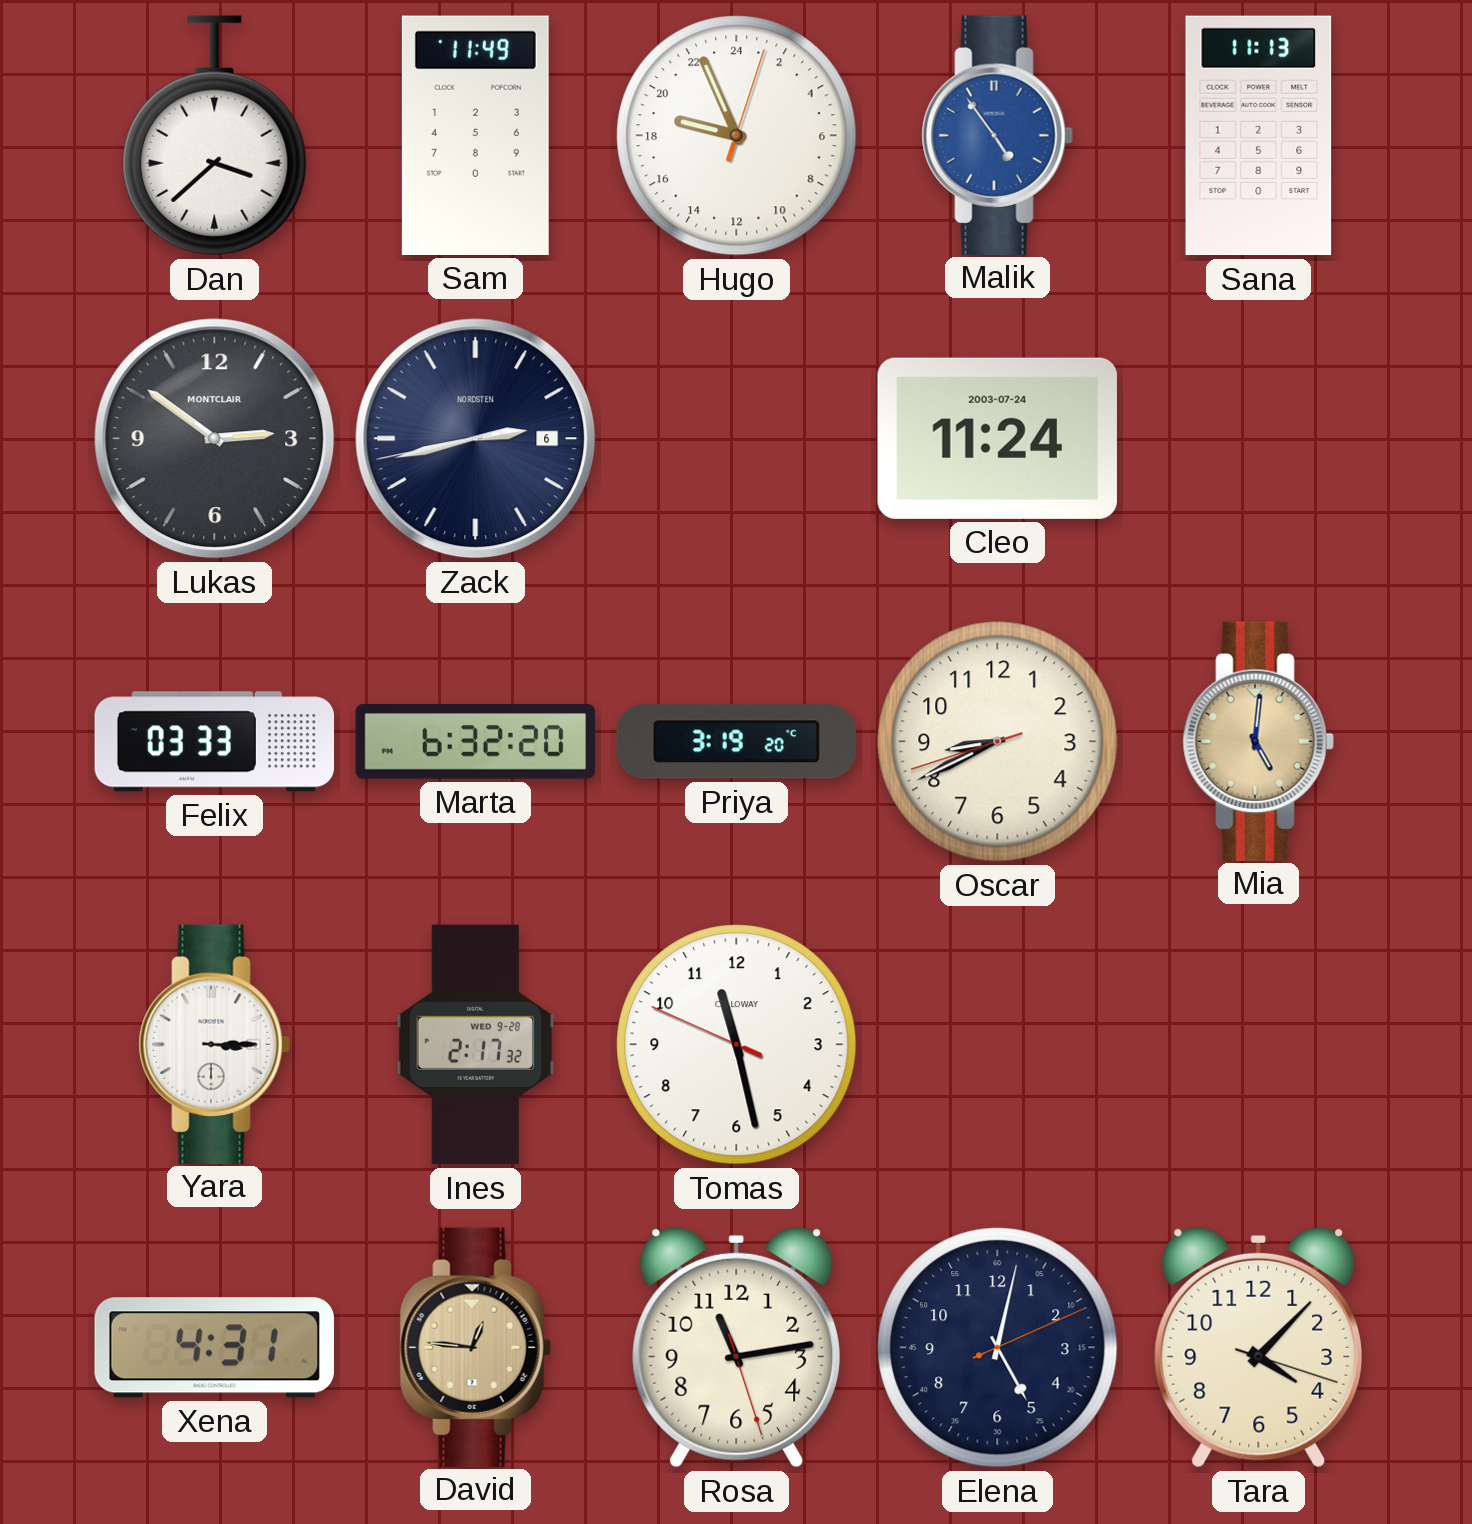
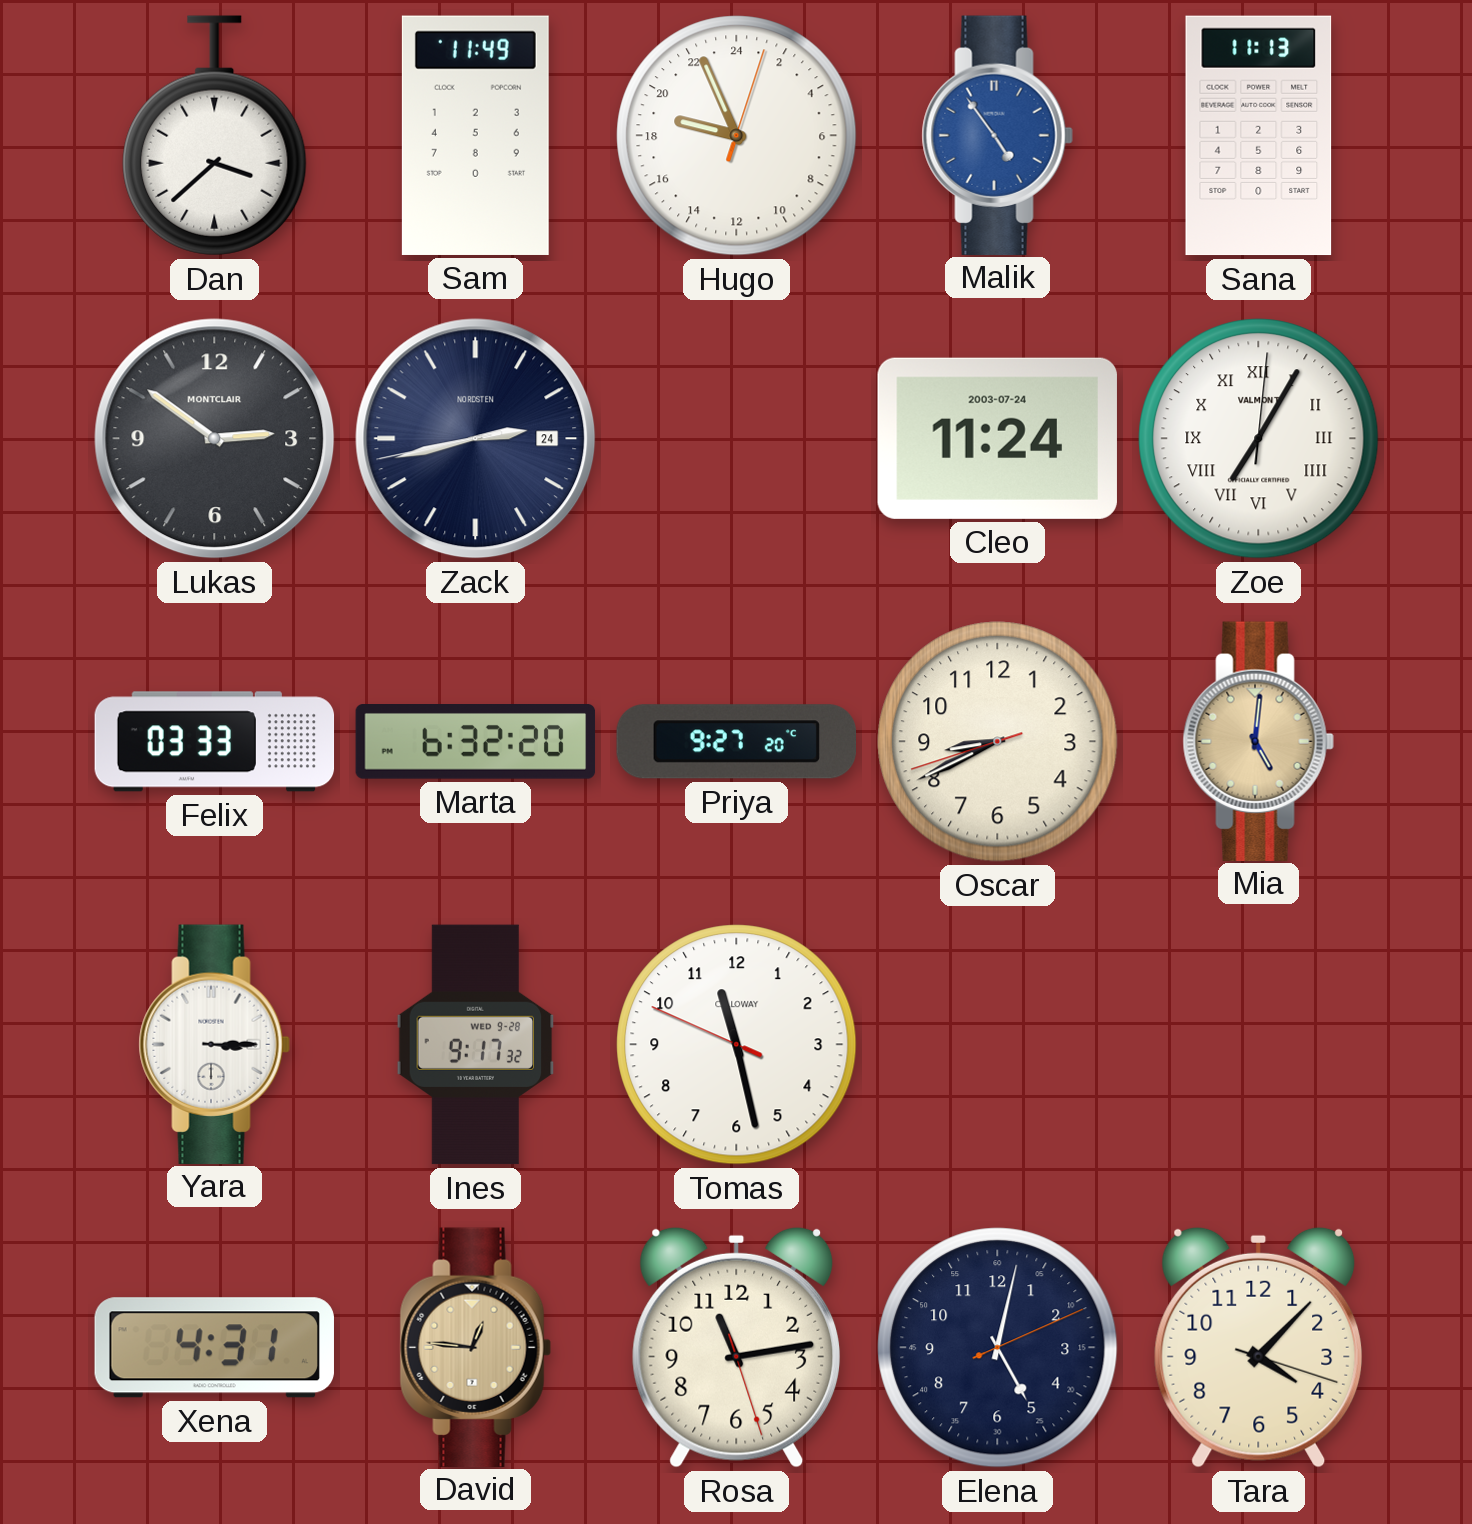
Zack date: 6 -> 24 (476, 439)
Zoe: none -> 7:05 (1259, 439)
Priya: 3:19 -> 9:27 (736, 742)
Ines: 2:17 -> 9:17 (476, 1045)
